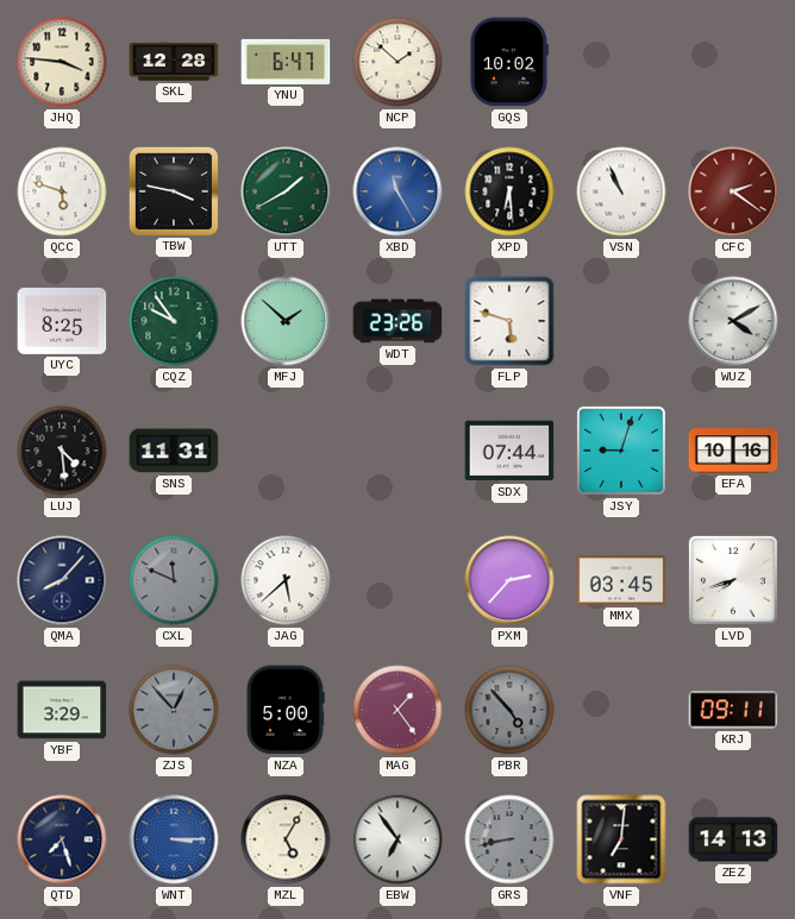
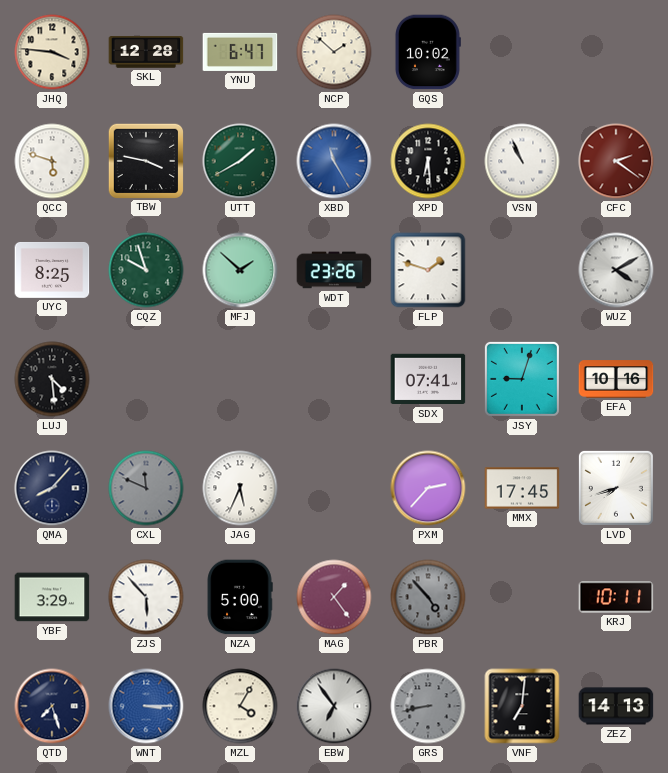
CQZ: 9:54 -> 9:57 (146, 270)
FLP: 5:48 -> 1:48 (428, 270)
SNS: 11:31 -> none (174, 451)
SDX: 07:44 -> 07:41 (428, 379)
JAG: 5:38 -> 5:34 (240, 488)
MMX: 03:45 -> 17:45 (522, 488)
ZJS: 12:53 -> 5:53 (146, 597)
ZJS dial: grey -> white (146, 597)
KRJ: 09:11 -> 10:11 (616, 597)
MZL: 5:05 -> 4:05 (240, 706)
